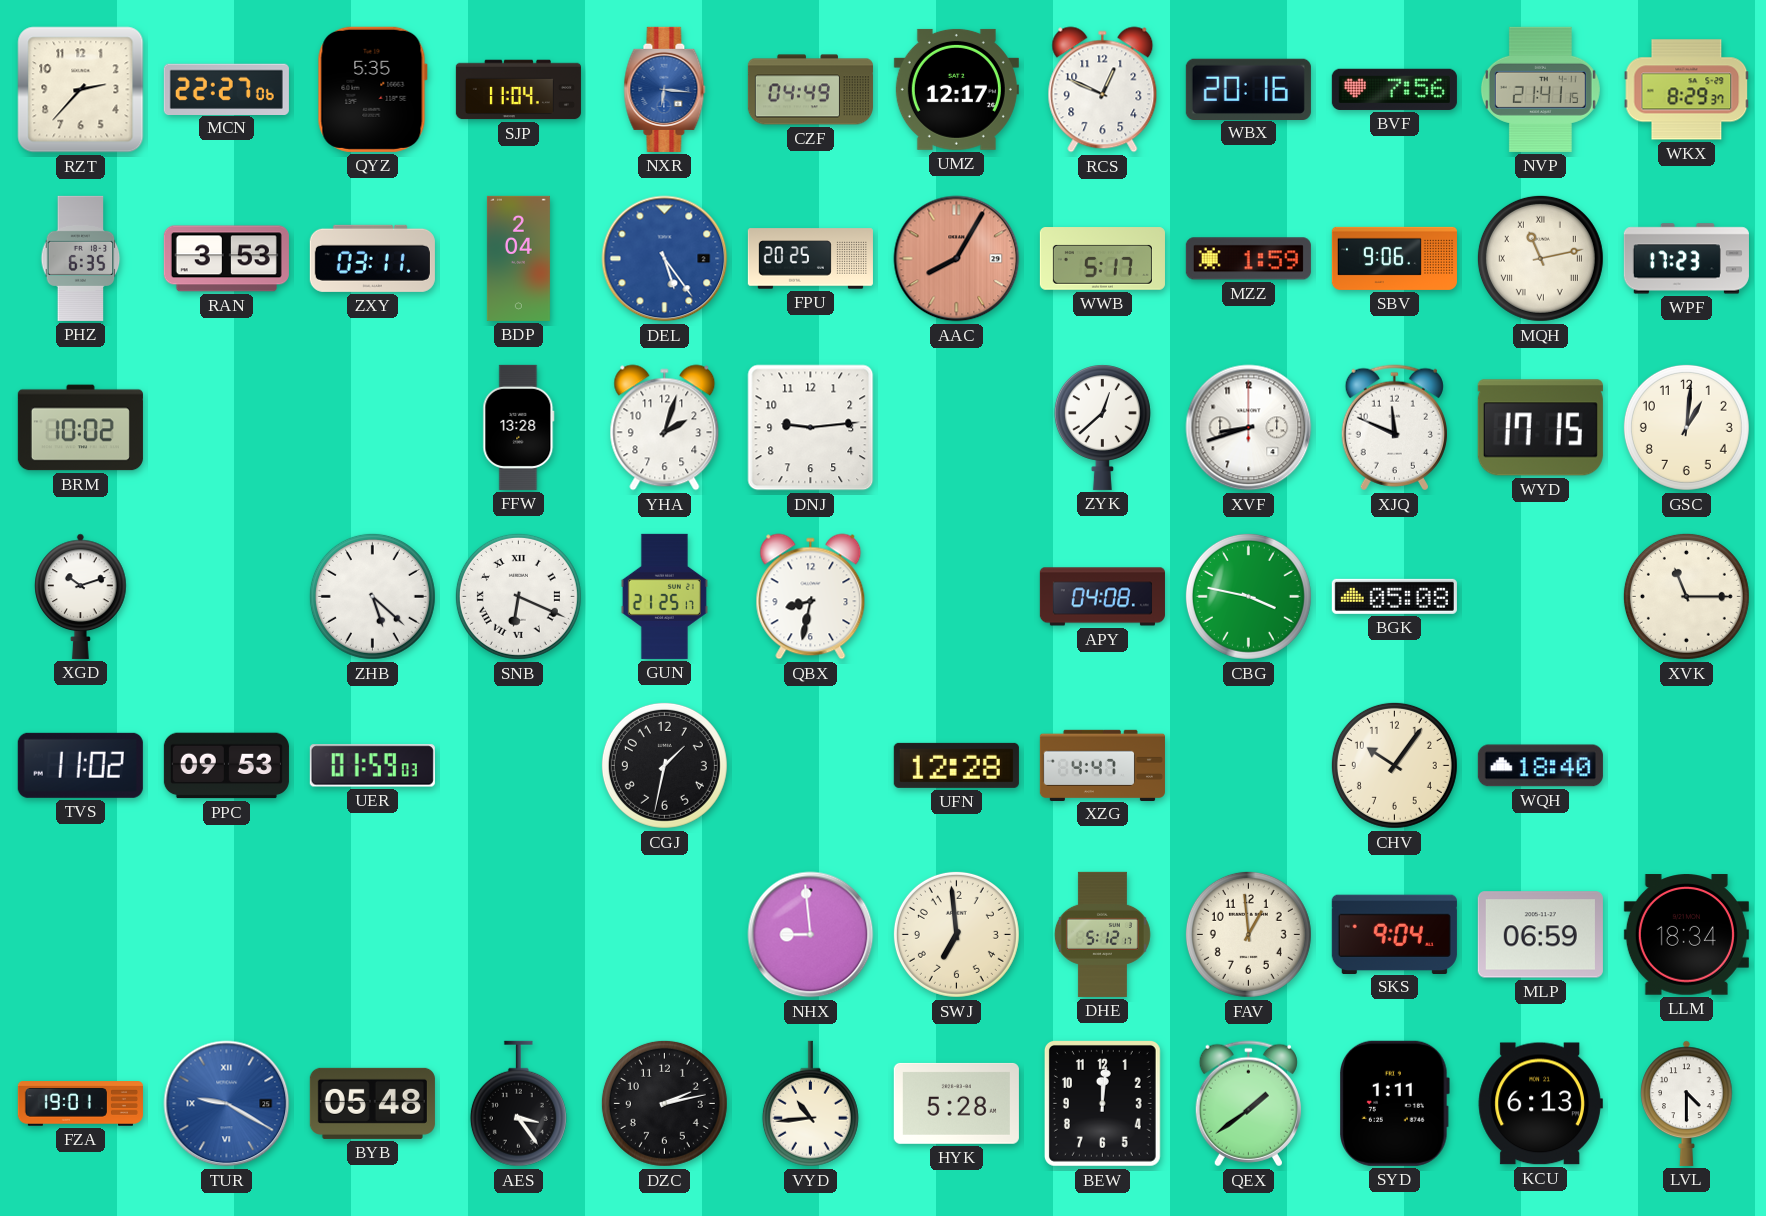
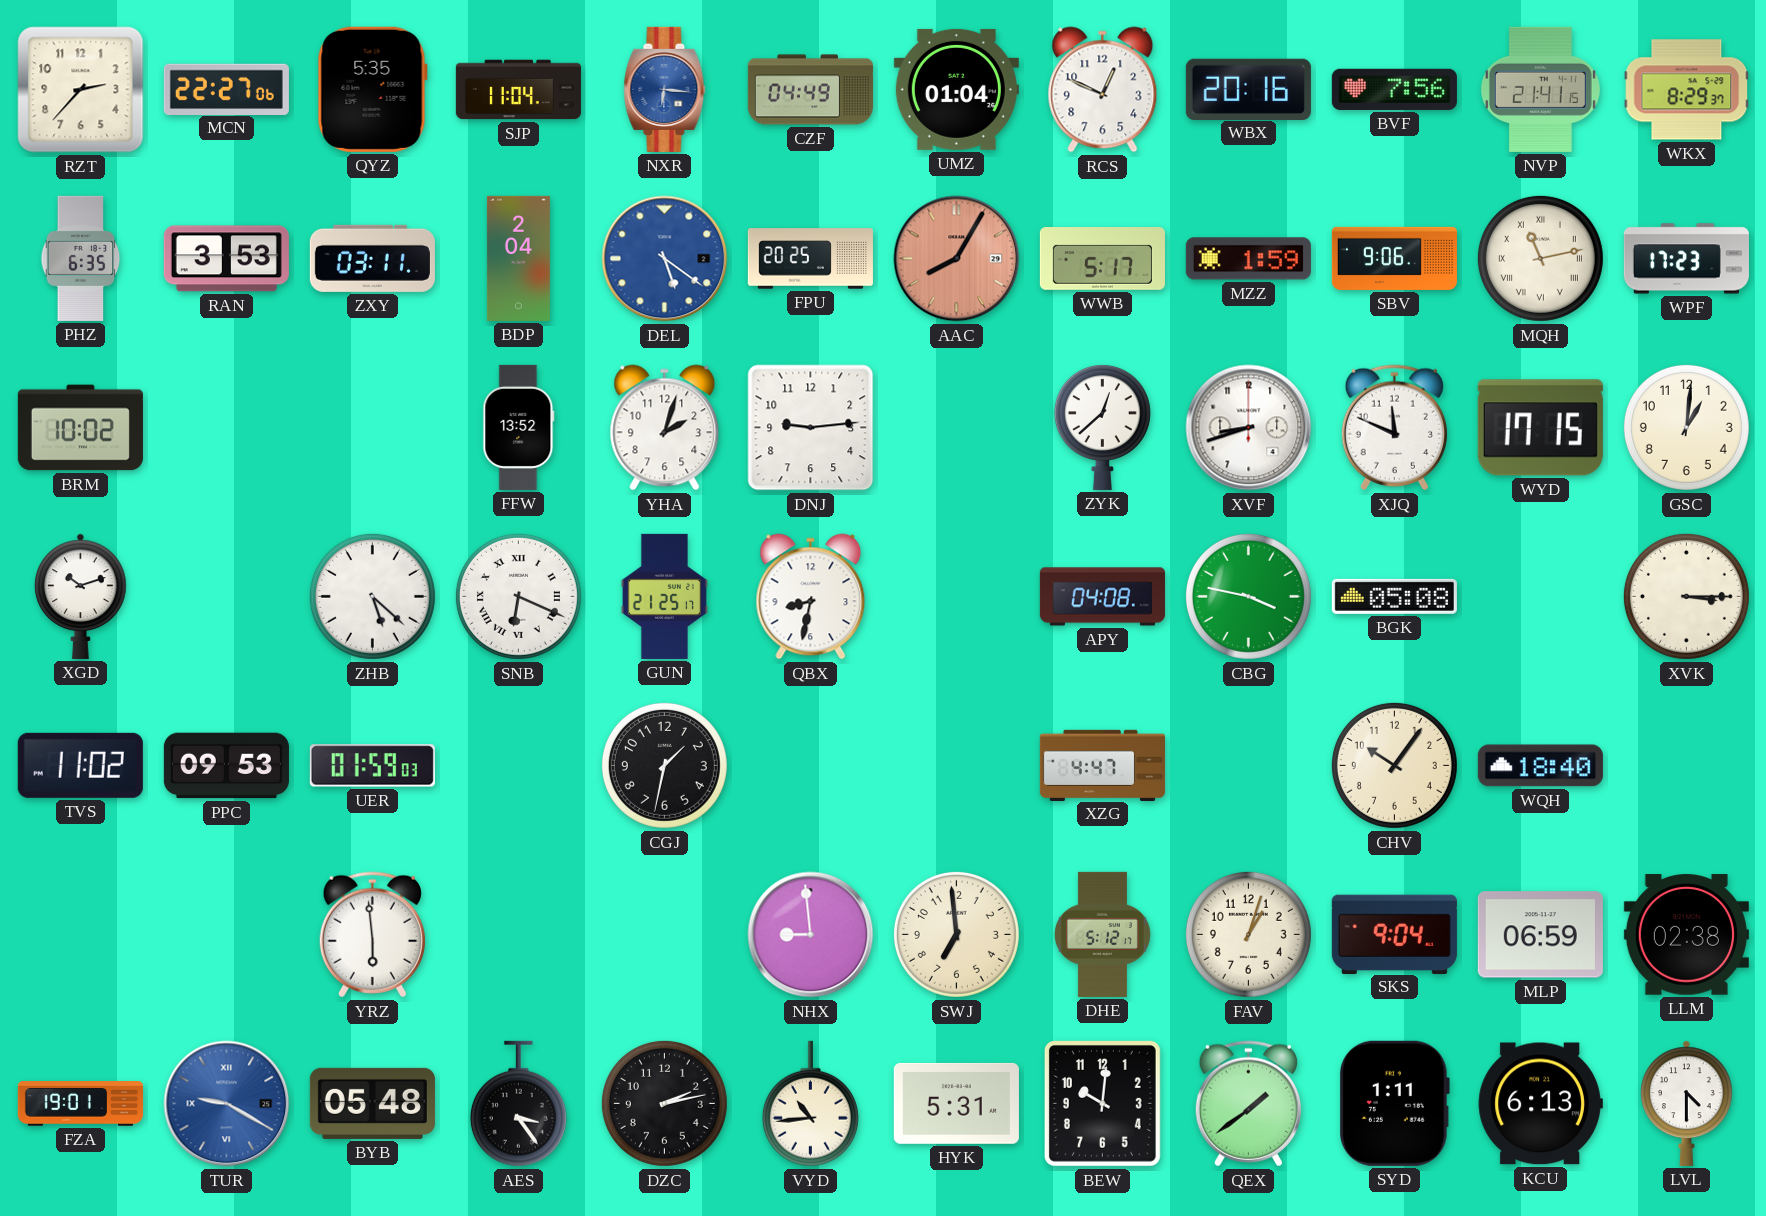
UMZ: 12:17 -> 01:04 (956, 89)
DEL: 5:24 -> 5:21 (665, 259)
FFW: 13:28 -> 13:52 (519, 427)
XVK: 11:15 -> 3:15 (1686, 596)
UFN: 12:28 -> none (956, 765)
YRZ: none -> 5:59 (372, 935)
FAV: 12:59 -> 1:03 (1248, 934)
LLM: 18:34 -> 02:38 (1686, 935)
HYK: 5:28 -> 5:31 (956, 1103)
BEW: 12:01 -> 10:01 (1102, 1103)
